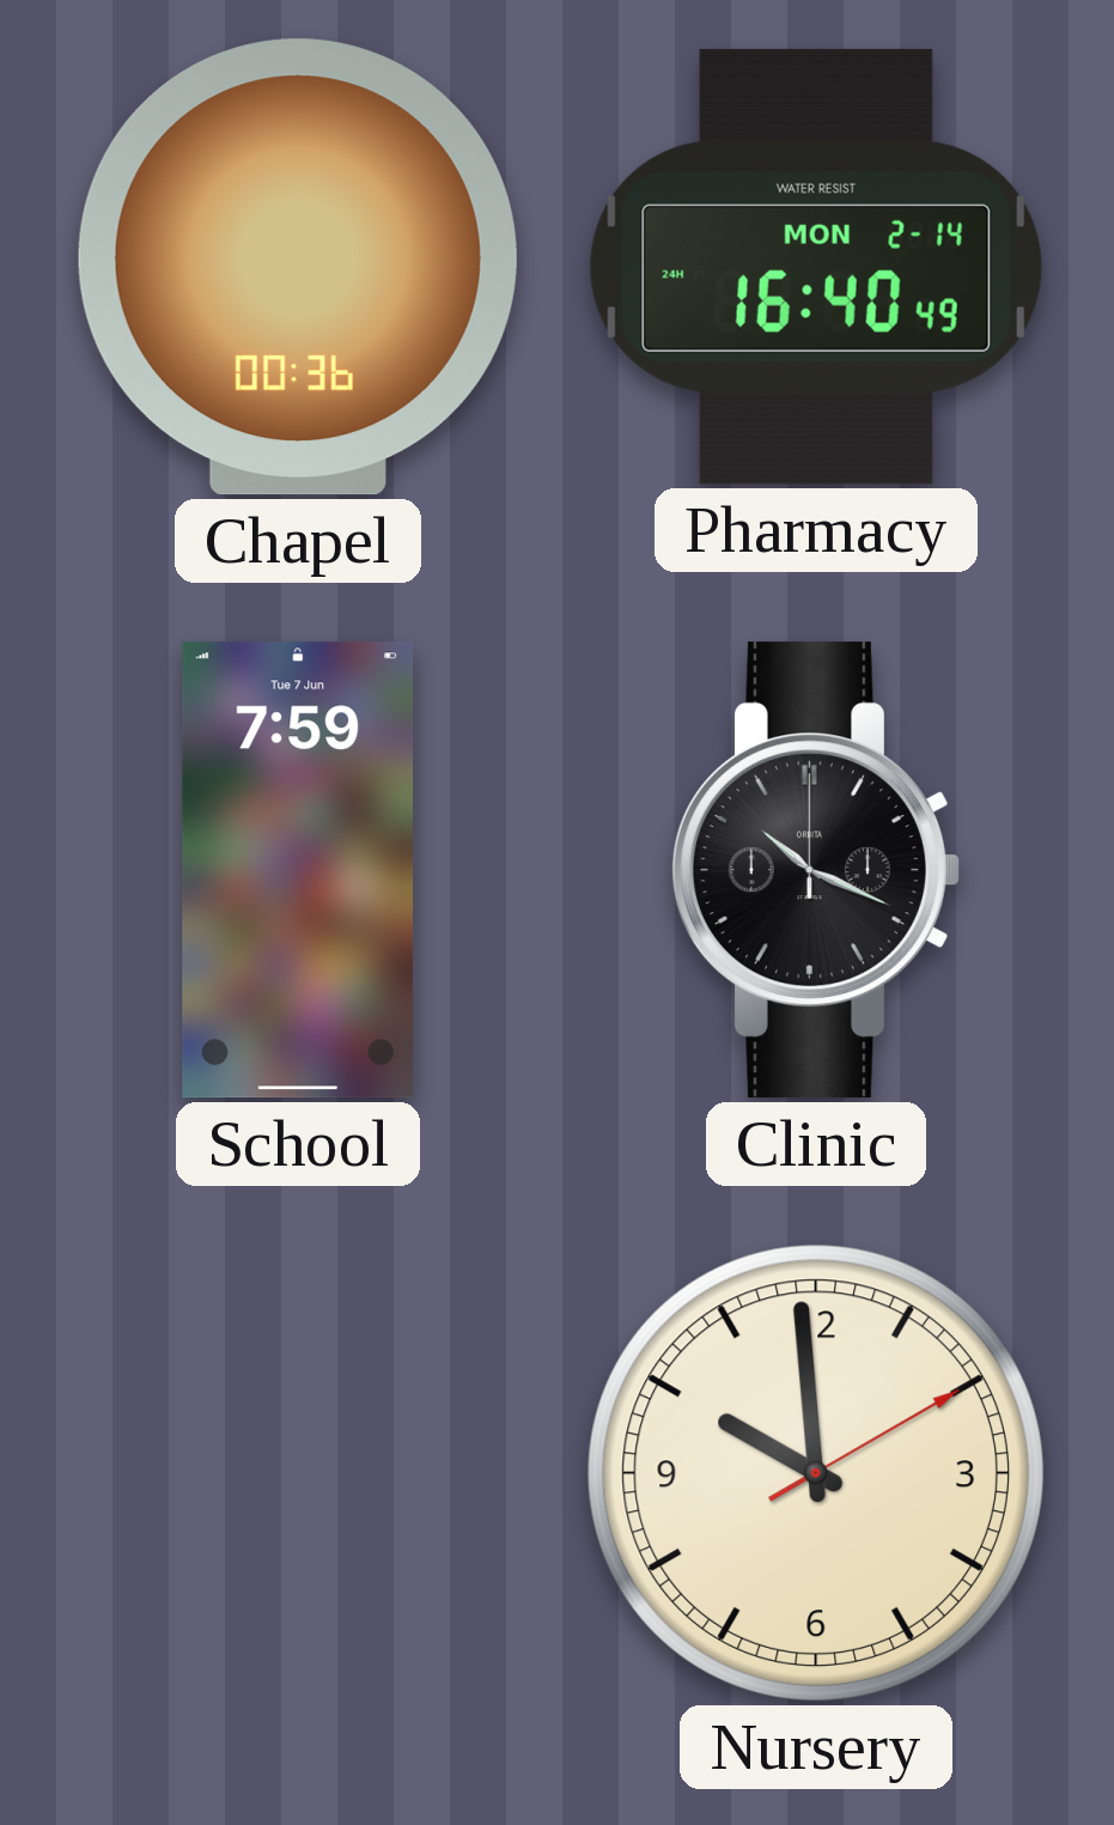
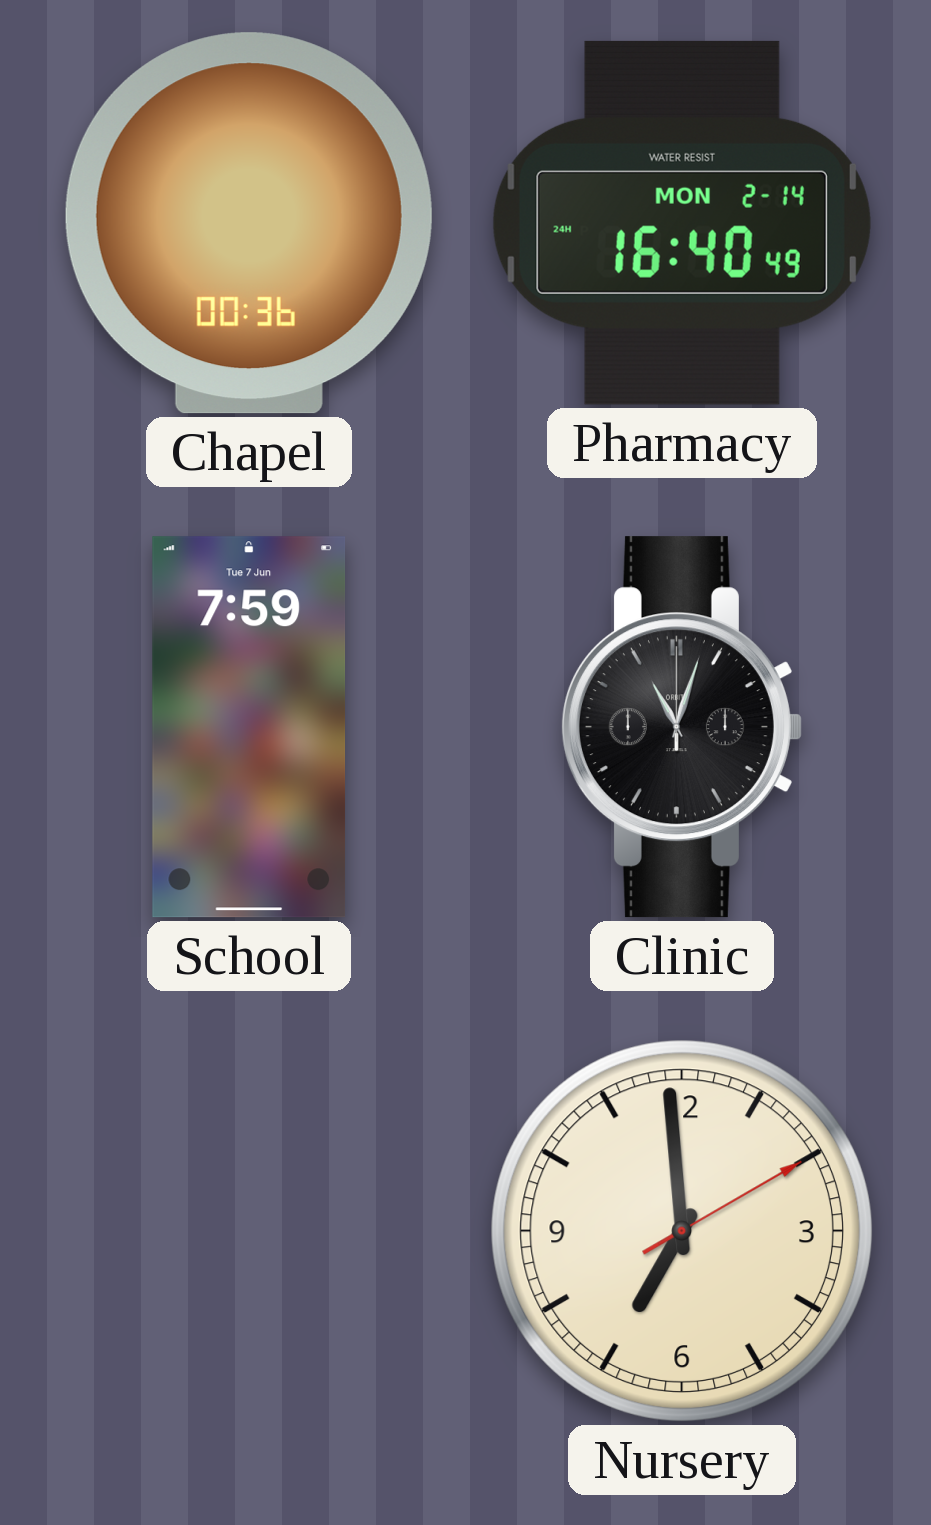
Clinic: 10:19 -> 11:03 (681, 727)
Nursery: 9:59 -> 6:59 (682, 1231)
